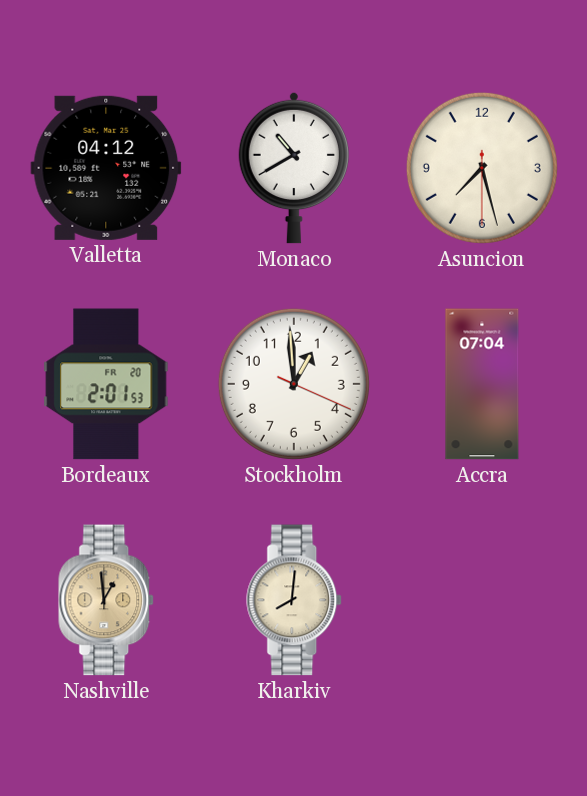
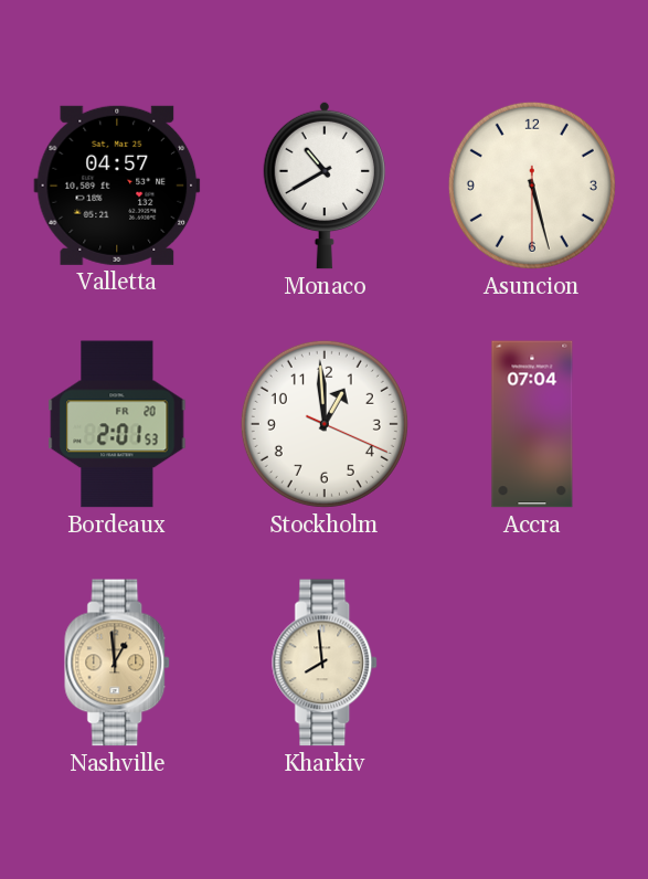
Valletta: 04:12 -> 04:57 (117, 186)
Asuncion: 7:27 -> 5:27 (532, 186)
Kharkiv: 8:01 -> 7:59 (326, 663)
